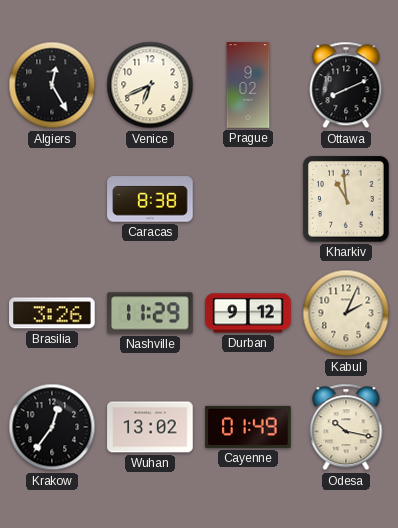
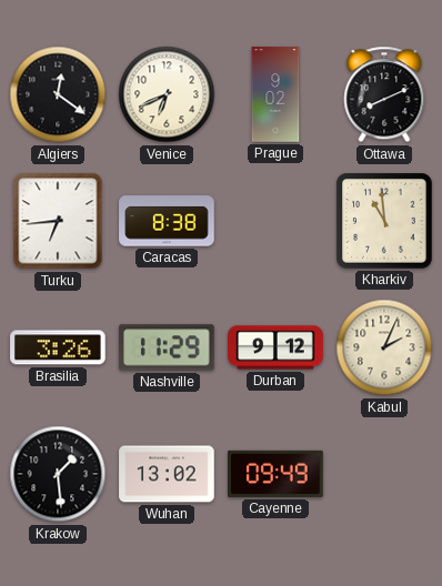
Algiers: 12:25 -> 12:21 (58, 94)
Turku: none -> 6:44 (58, 221)
Krakow: 12:36 -> 1:29 (58, 474)
Cayenne: 01:49 -> 09:49 (275, 474)
Odesa: 10:17 -> none (346, 427)
